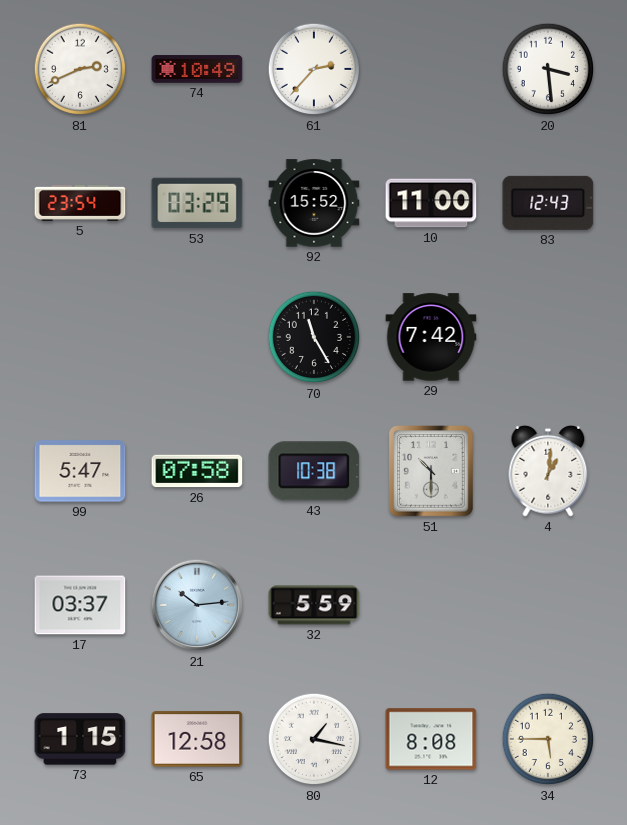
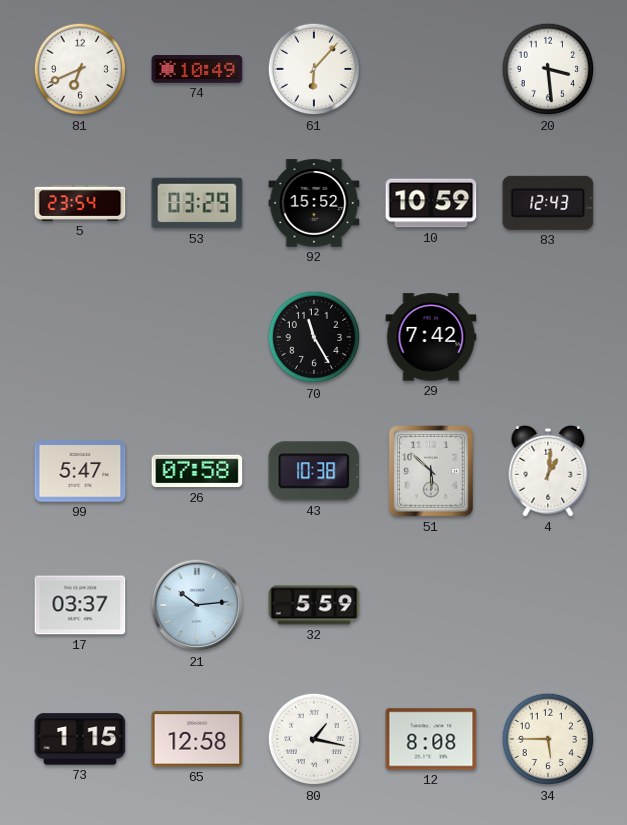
81: 2:41 -> 6:41 (80, 69)
61: 2:37 -> 6:07 (314, 69)
10: 11:00 -> 10:59 (431, 203)
51: 10:30 -> 5:52 (432, 472)
